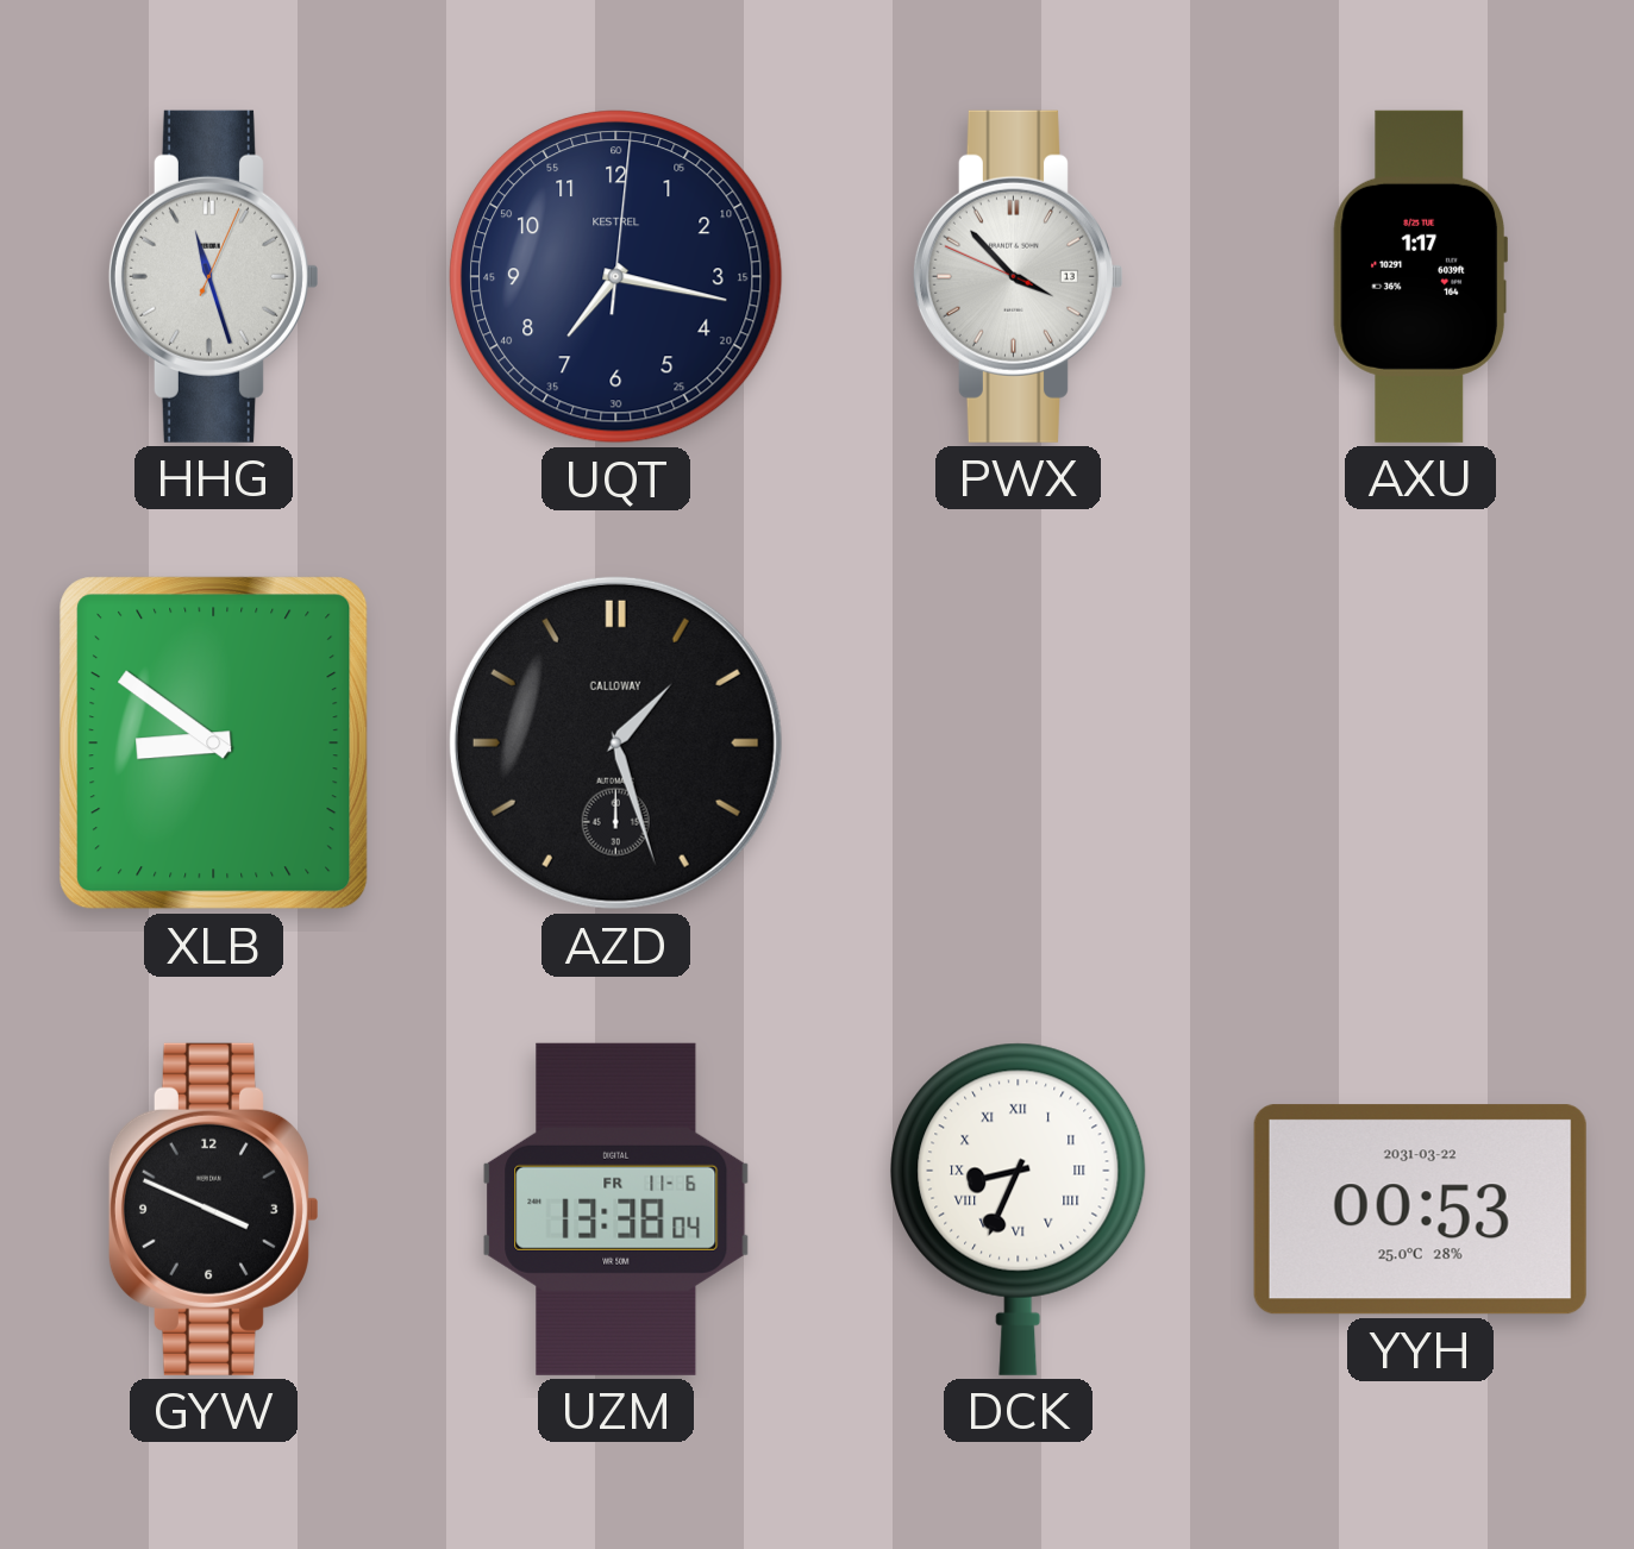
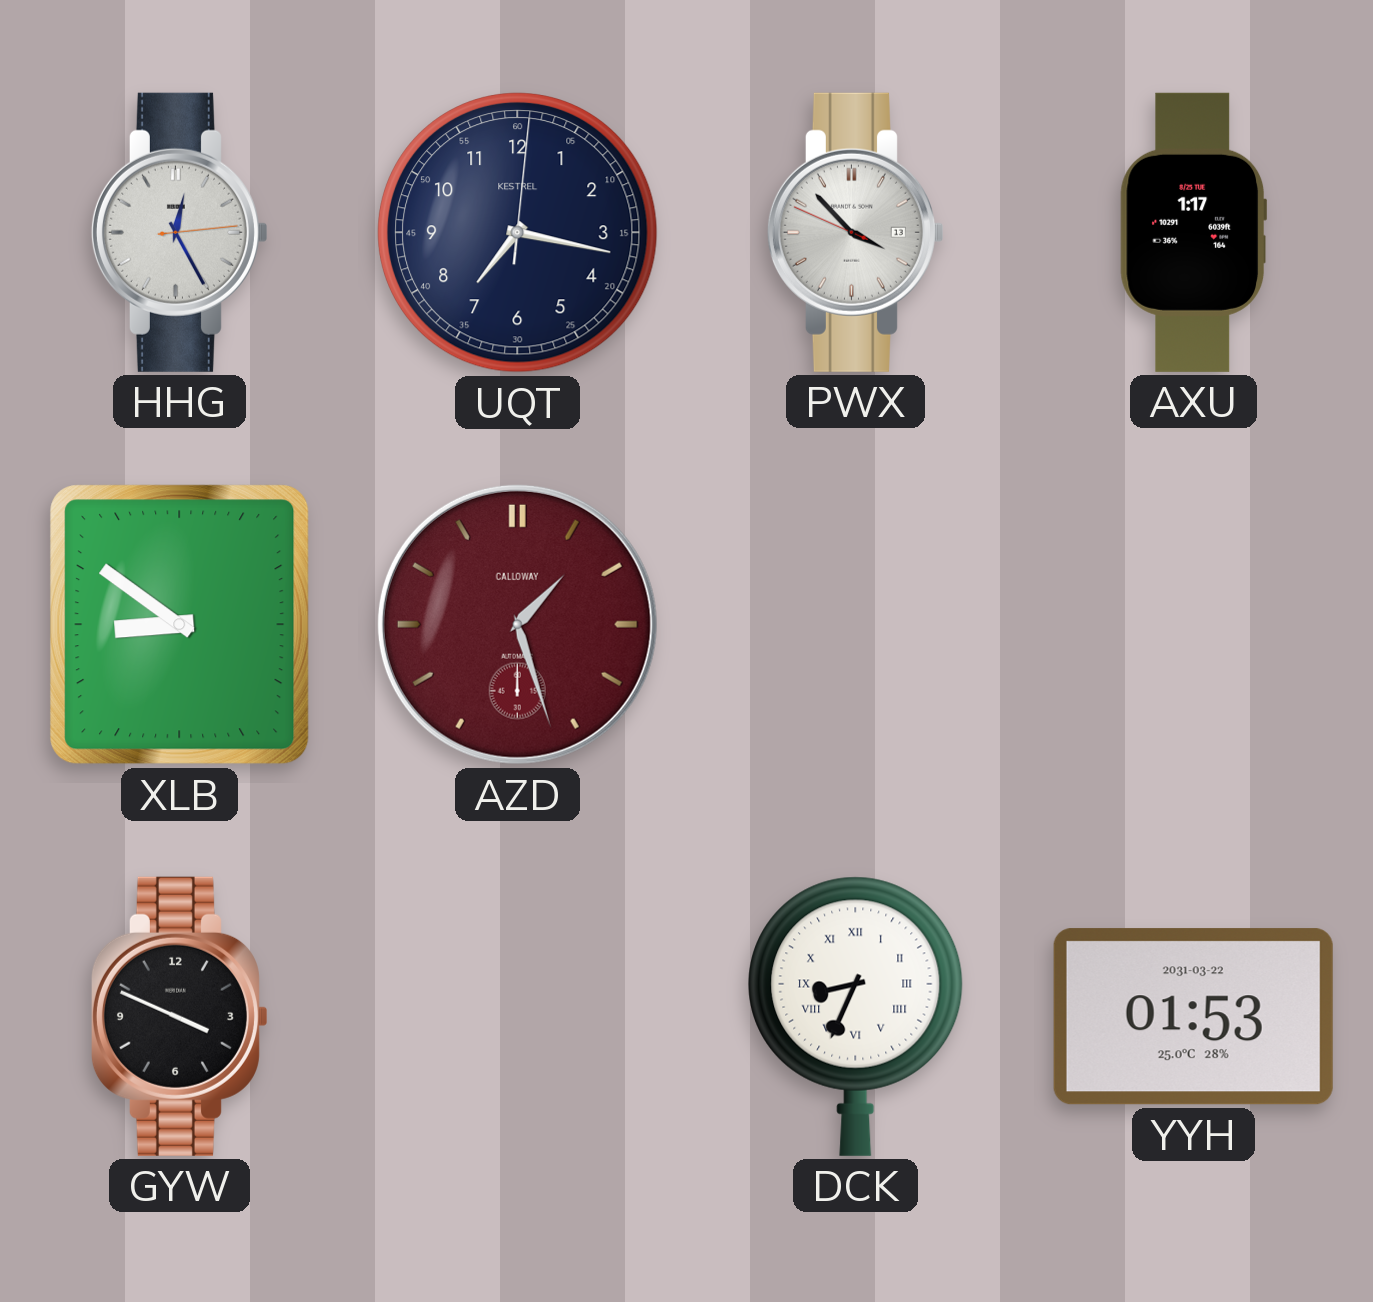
HHG: 11:27 -> 12:25 (179, 232)
AZD dial: black -> burgundy (517, 624)
UZM: 13:38 -> none (616, 1209)
YYH: 00:53 -> 01:53 (1193, 1017)
